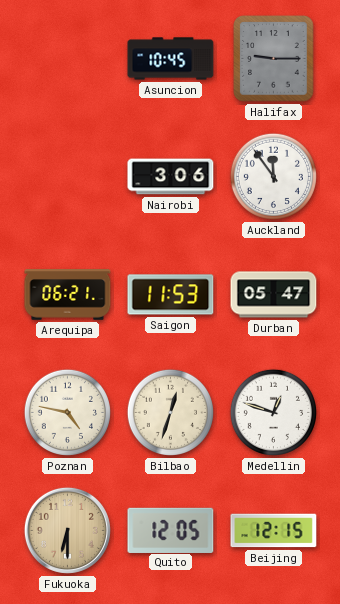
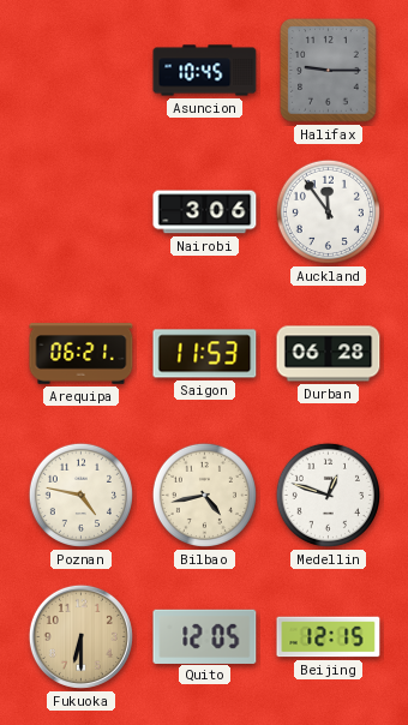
Durban: 05:47 -> 06:28 (329, 354)
Bilbao: 12:33 -> 4:43 (204, 495)
